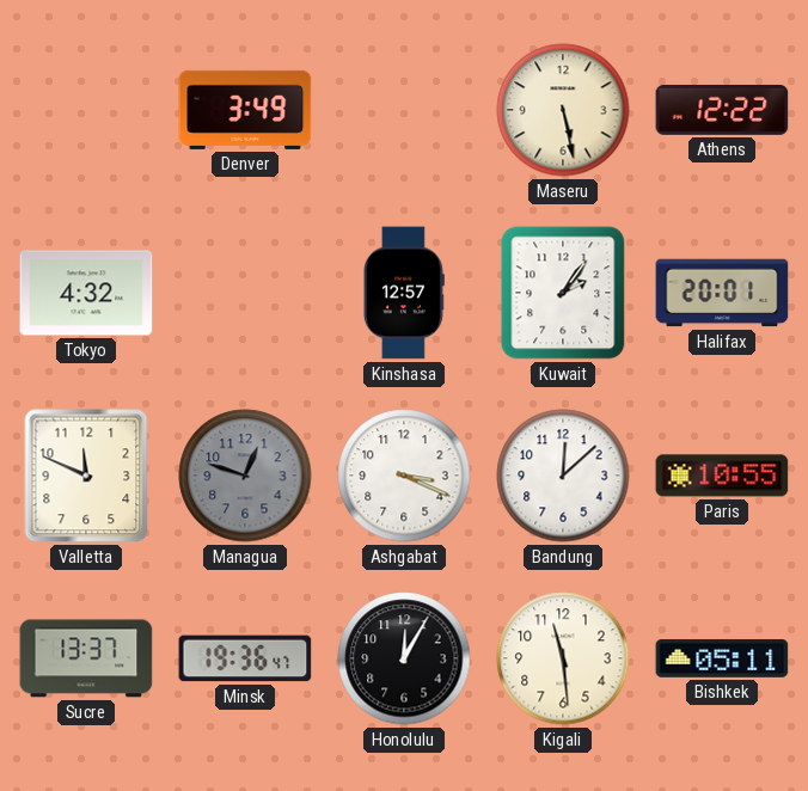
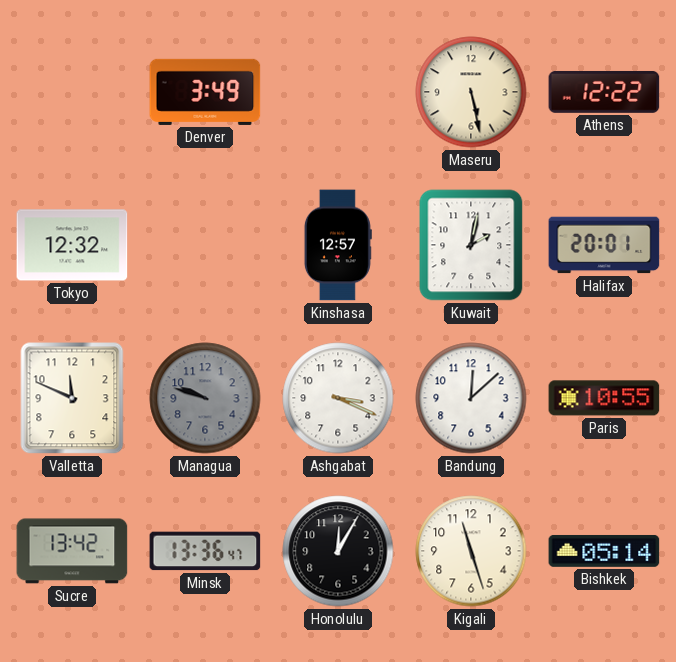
Tokyo: 4:32 -> 12:32 (72, 245)
Kuwait: 2:06 -> 2:02 (471, 245)
Managua: 12:48 -> 9:48 (205, 398)
Sucre: 13:37 -> 13:42 (72, 551)
Minsk: 19:36 -> 13:36 (205, 551)
Kigali: 11:29 -> 11:27 (471, 551)
Bishkek: 05:11 -> 05:14 (604, 551)
